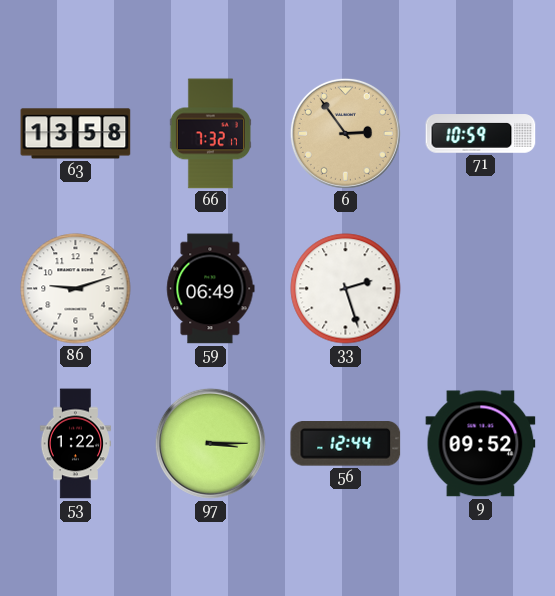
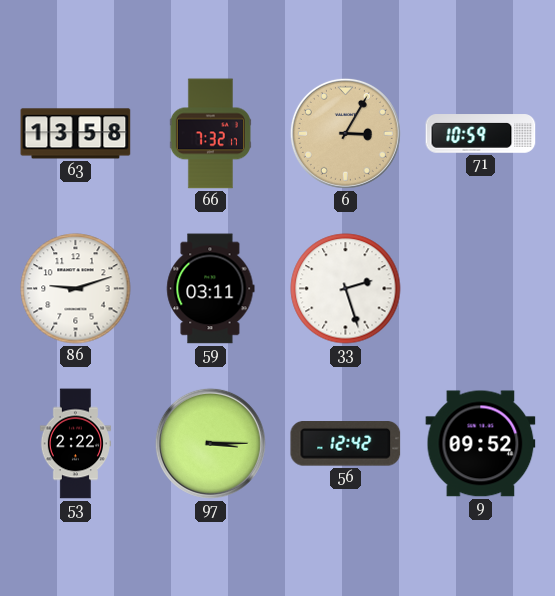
6: 2:54 -> 3:05 (345, 133)
59: 06:49 -> 03:11 (211, 289)
53: 1:22 -> 2:22 (75, 444)
56: 12:44 -> 12:42 (346, 444)
